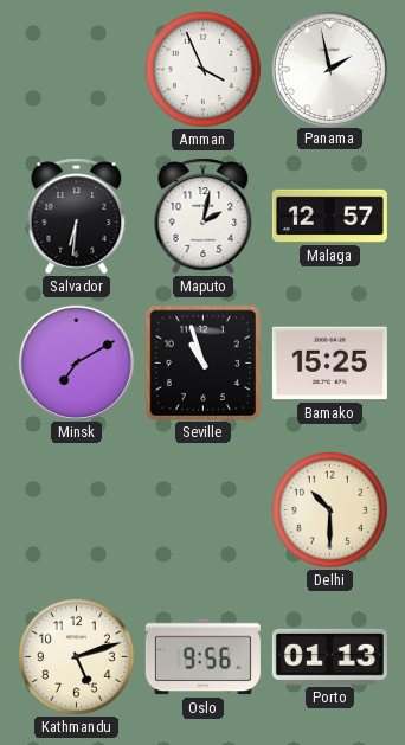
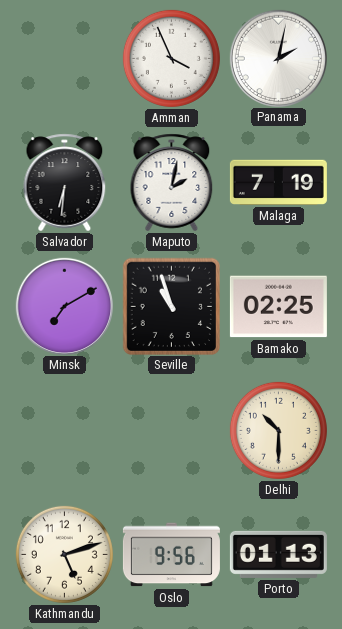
Panama: 1:58 -> 2:02 (278, 58)
Malaga: 12:57 -> 7:19 (278, 182)
Bamako: 15:25 -> 02:25 (278, 307)
